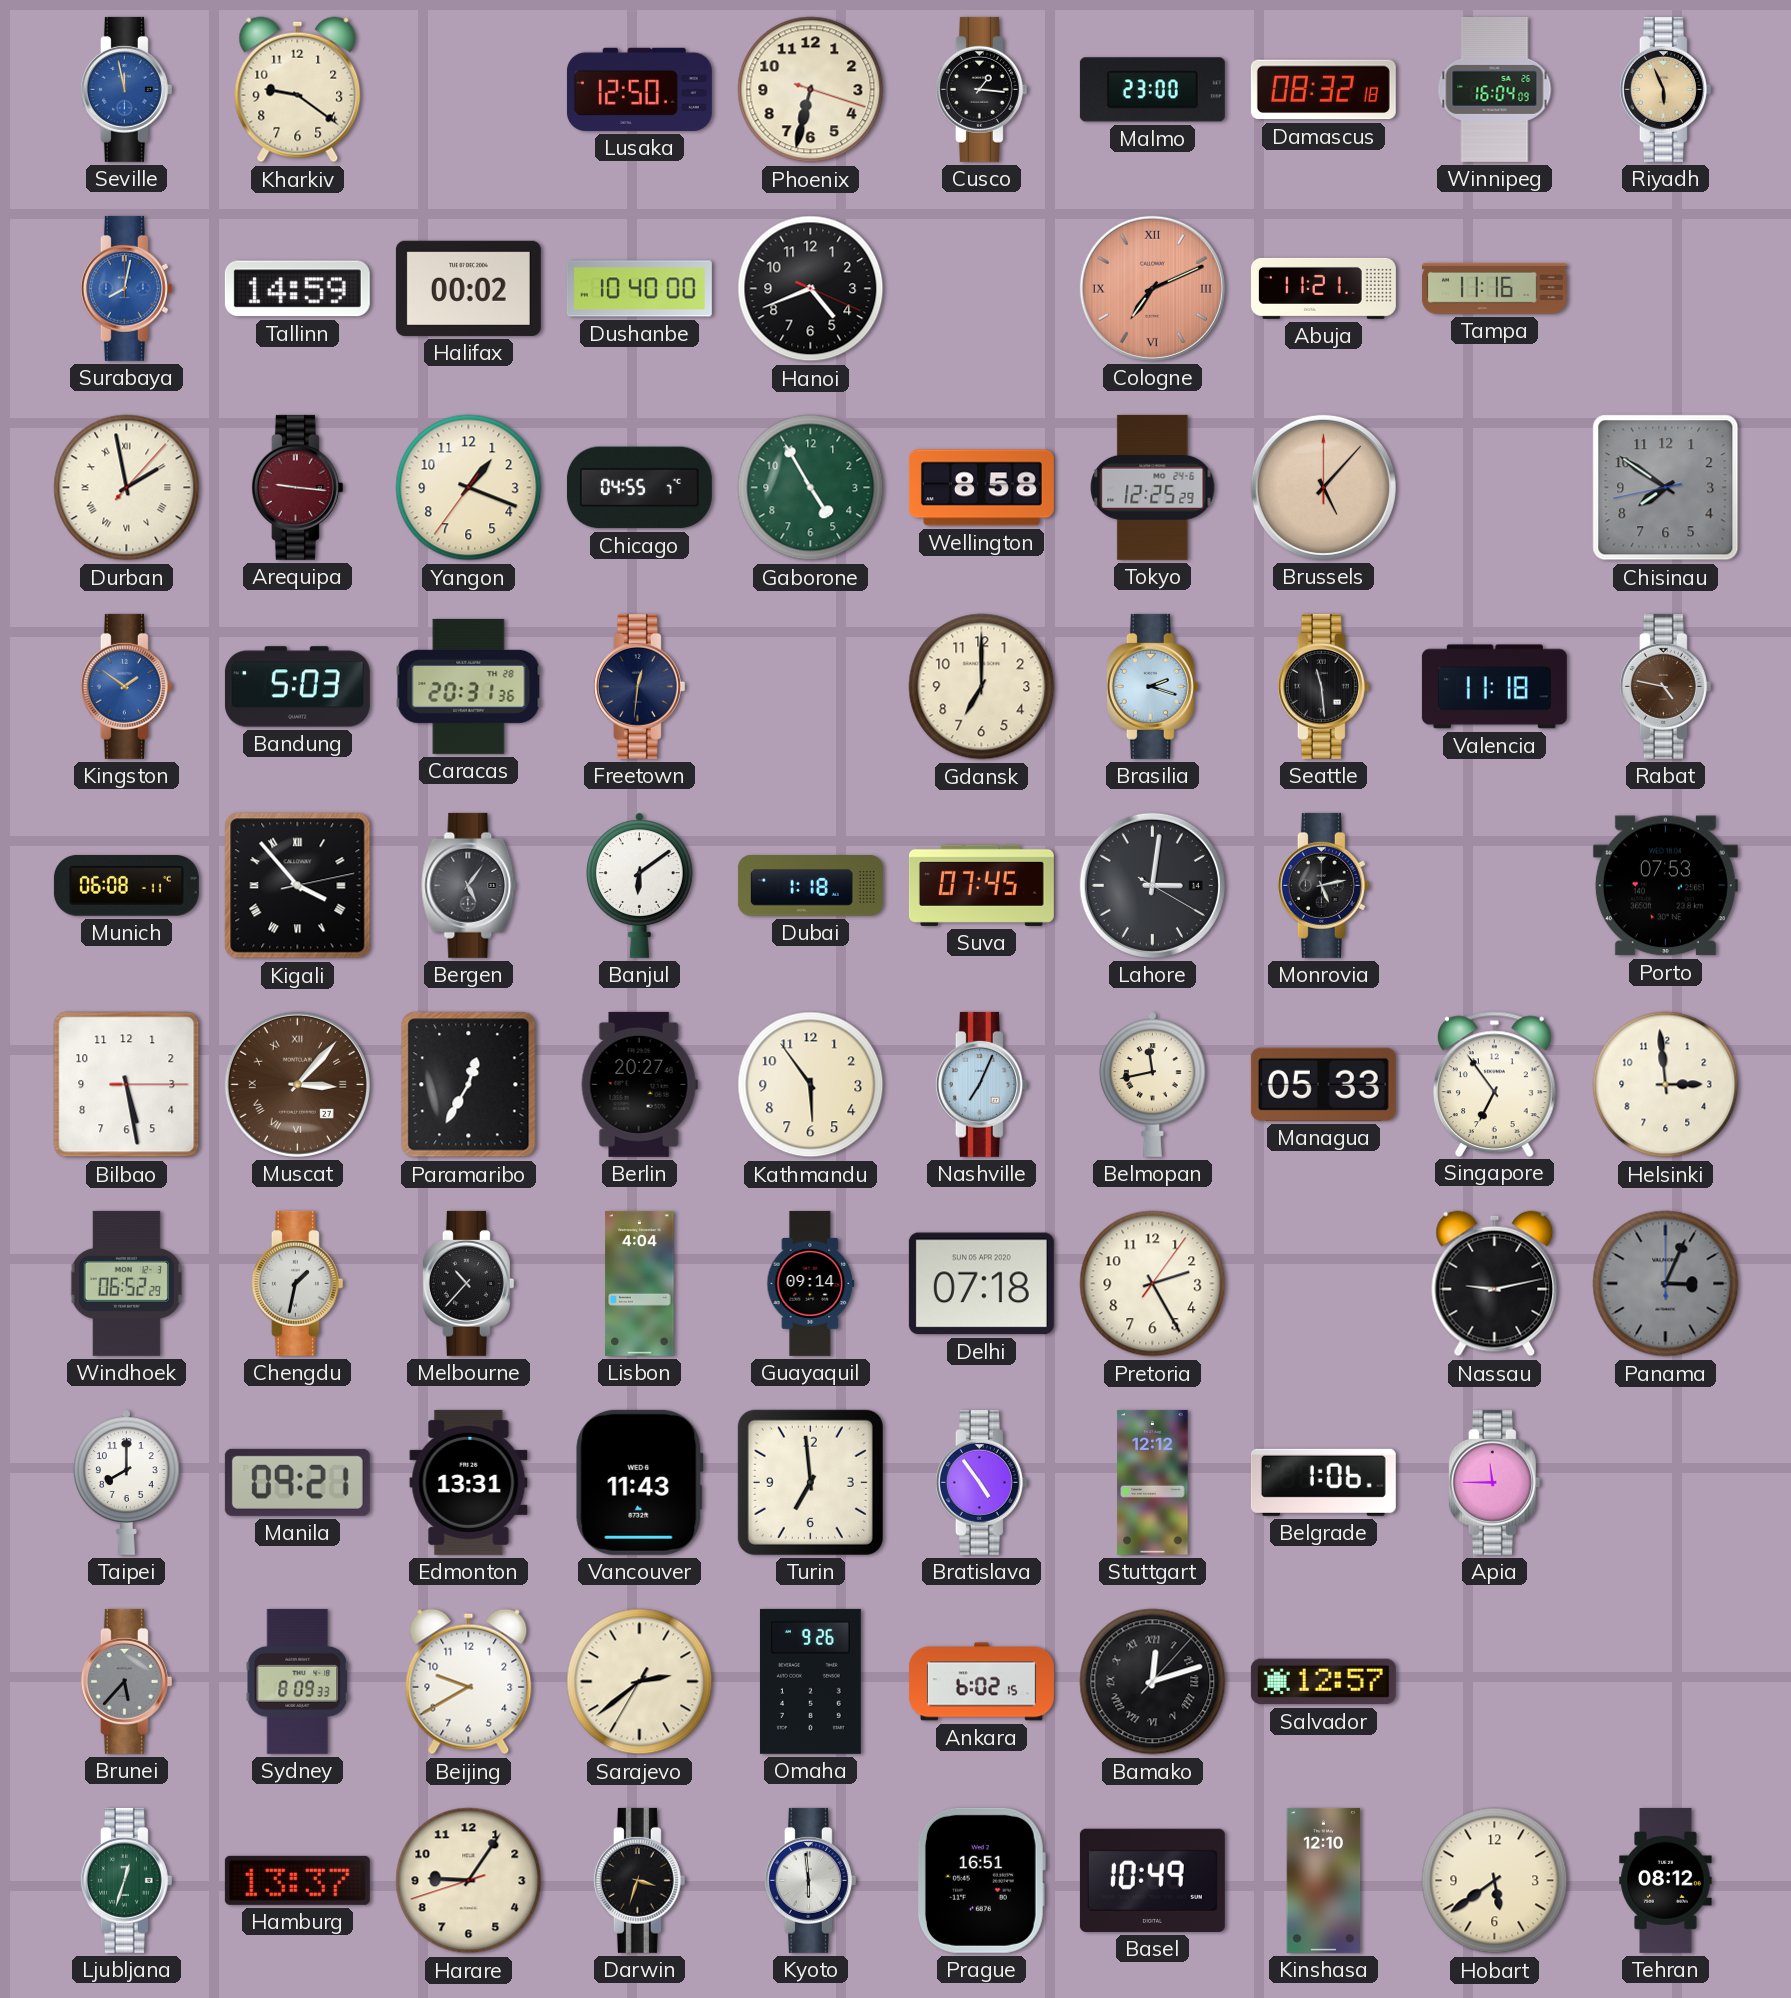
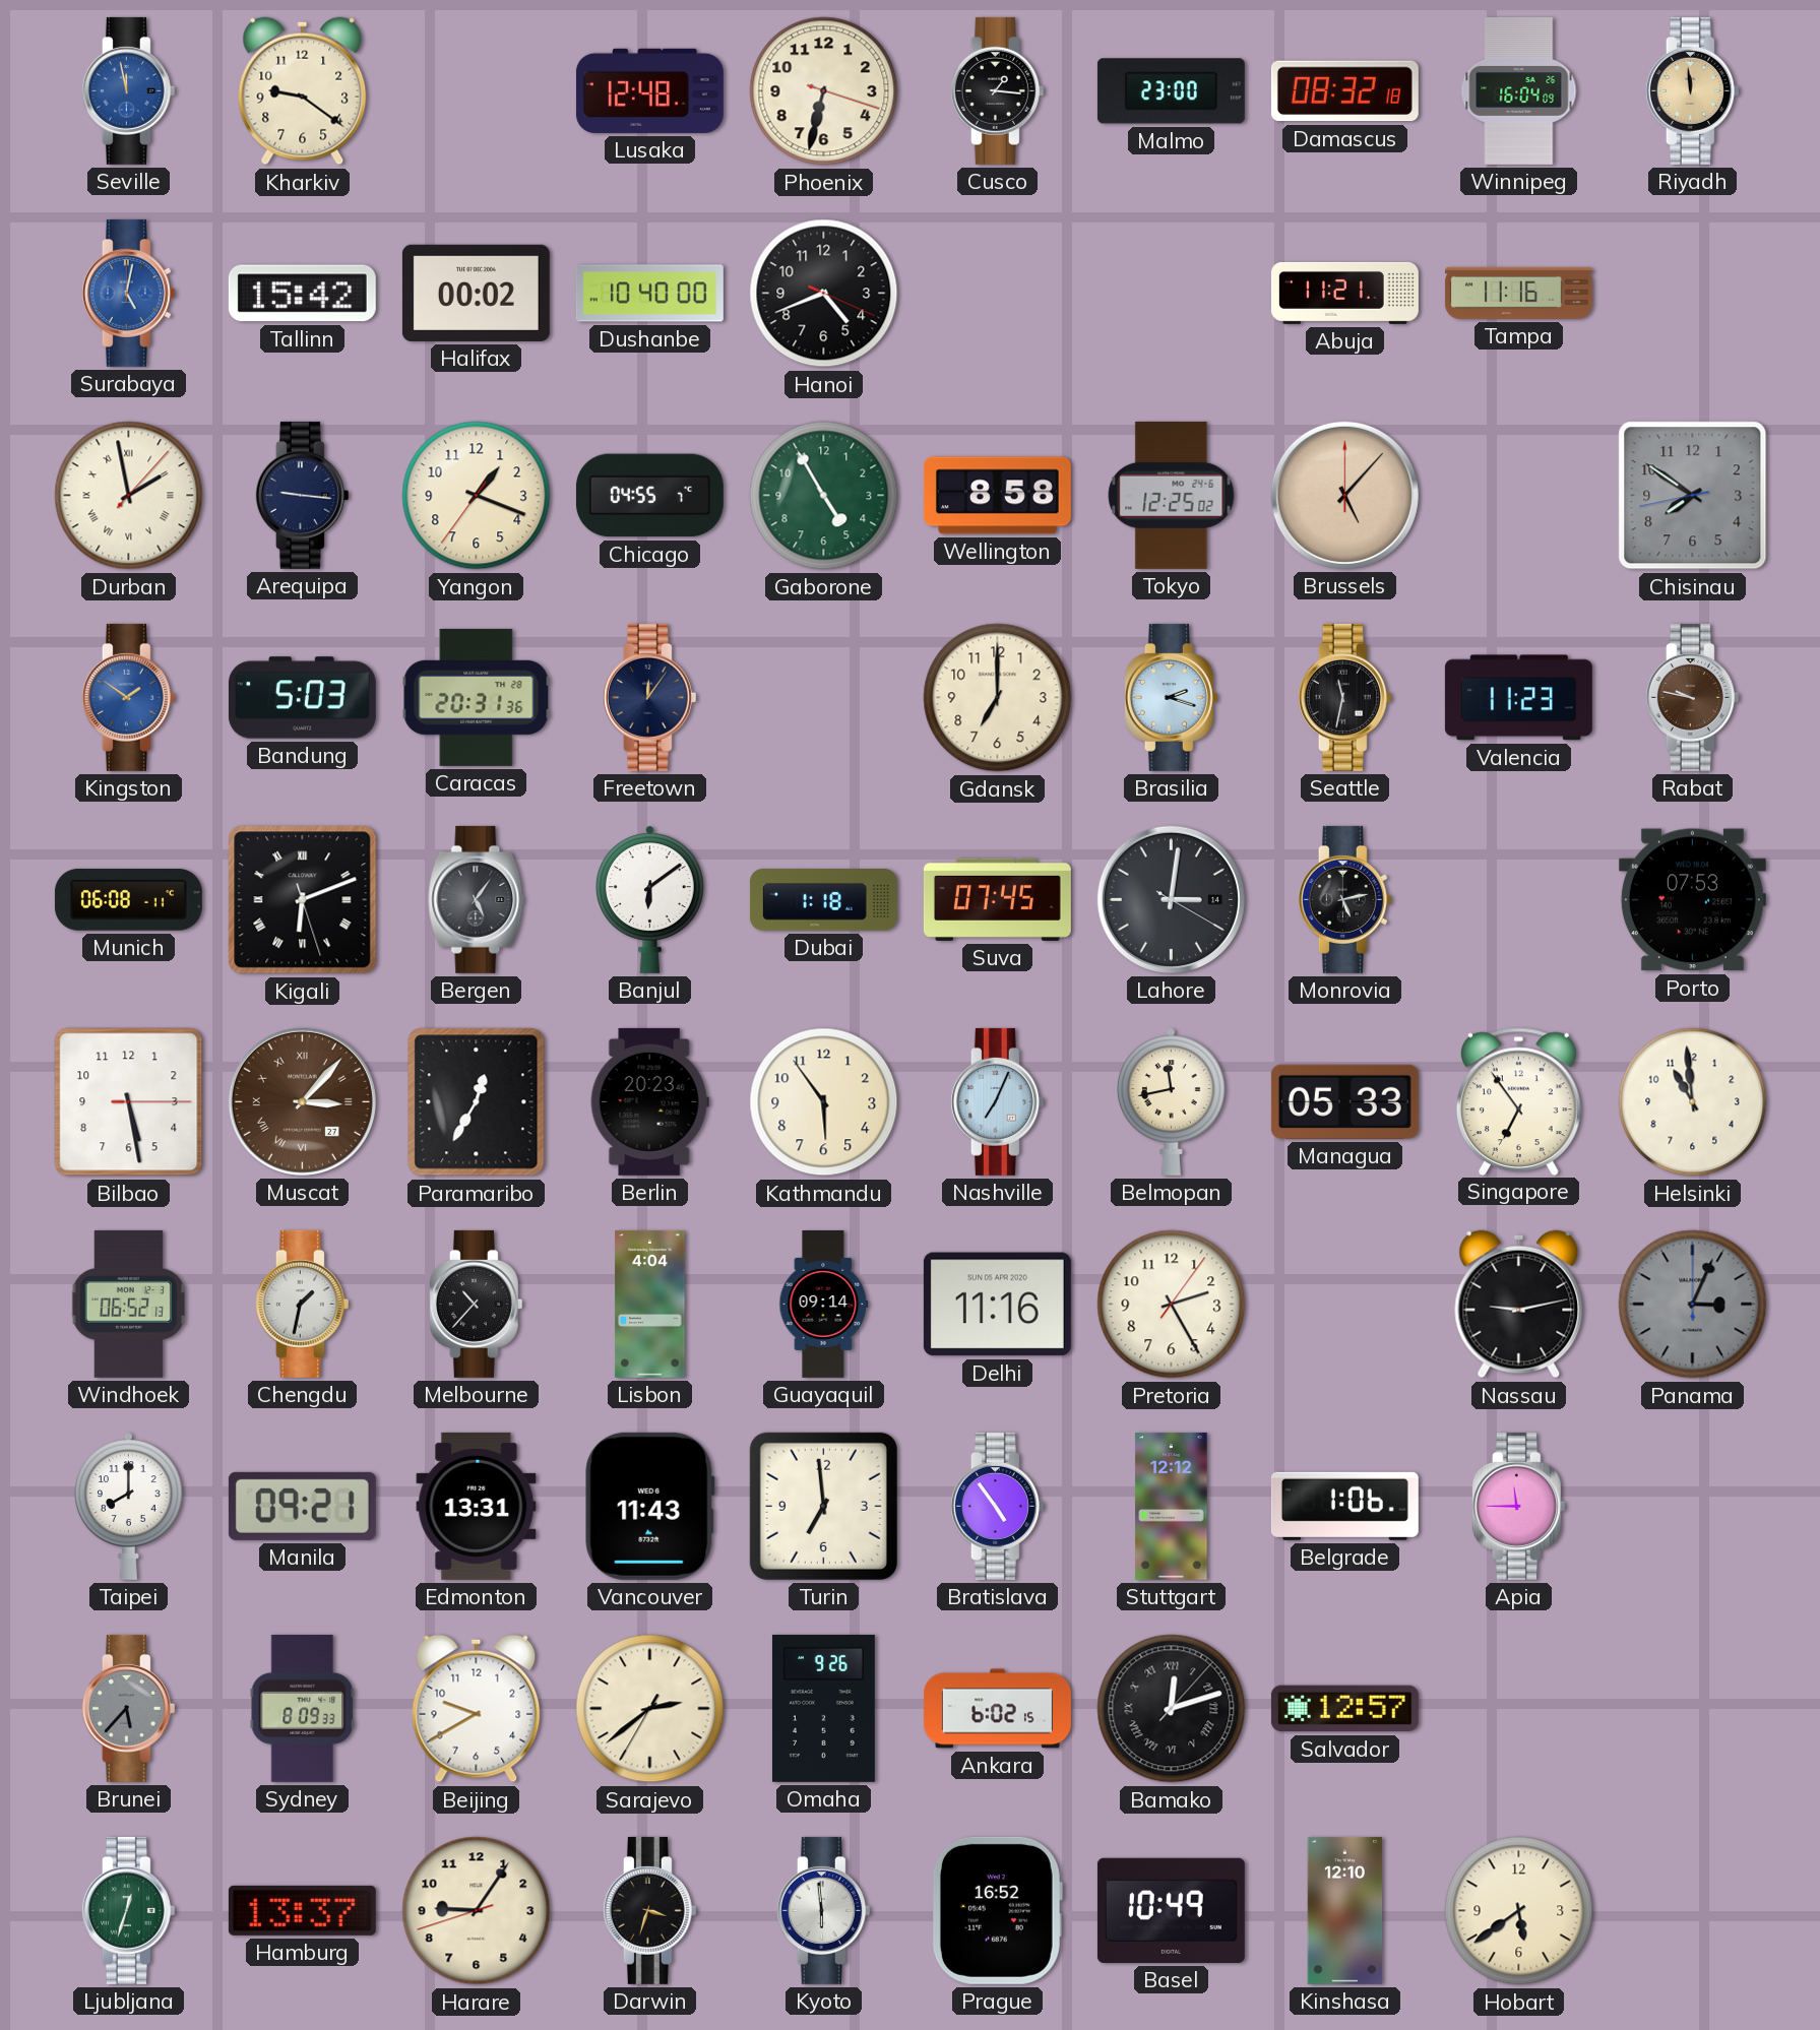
Lusaka: 12:50 -> 12:48 (649, 90)
Riyadh: 5:56 -> 11:59 (1692, 90)
Surabaya: 8:02 -> 5:02 (128, 293)
Tallinn: 14:59 -> 15:42 (302, 294)
Cologne: 7:11 -> none (1152, 288)
Arequipa dial: burgundy -> navy (302, 495)
Tokyo: 12:25:29 -> 12:25:02 (1172, 495)
Freetown: 12:31 -> 12:06 (649, 697)
Seattle: 11:29 -> 11:32 (1344, 697)
Valencia: 11:18 -> 11:23 (1518, 698)
Rabat: 4:47 -> 9:47 (1692, 697)
Kigali: 3:53 -> 6:11 (303, 900)
Berlin: 20:27 -> 20:23 (649, 1101)
Helsinki: 2:59 -> 10:59 (1693, 1102)
Windhoek: 06:52:29 -> 06:52:13 (128, 1304)
Delhi: 07:18 -> 11:16 (997, 1305)
Prague: 16:51 -> 16:52 (997, 1910)
Tehran: 08:12 -> none (1666, 1880)
